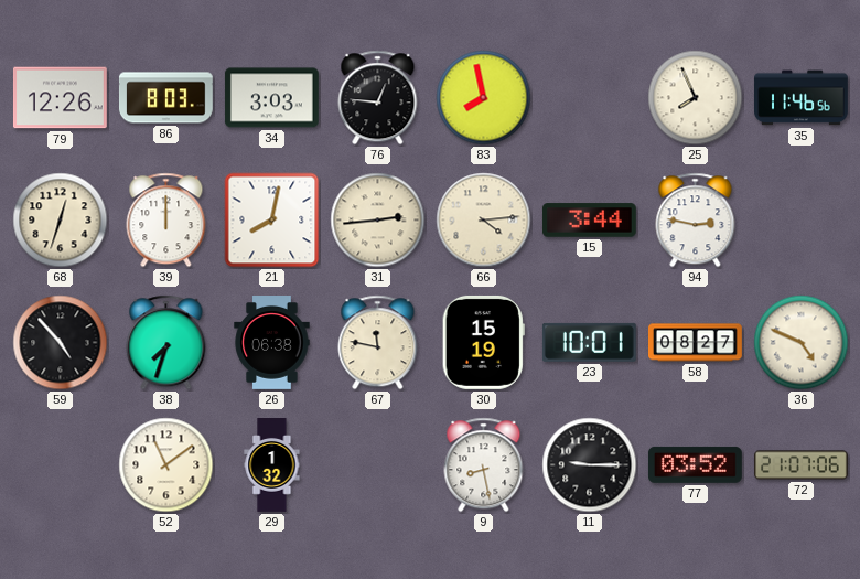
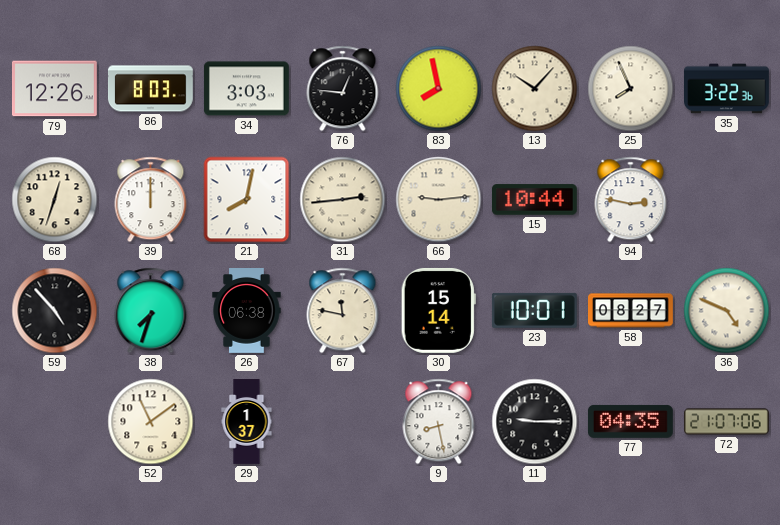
13: none -> 10:07 (535, 89)
35: 11:46 -> 3:22 (727, 89)
66: 4:14 -> 9:14 (439, 200)
15: 3:44 -> 10:44 (534, 200)
30: 15:19 -> 15:14 (438, 310)
29: 1:32 -> 1:37 (247, 422)
77: 03:52 -> 04:35 (630, 421)
